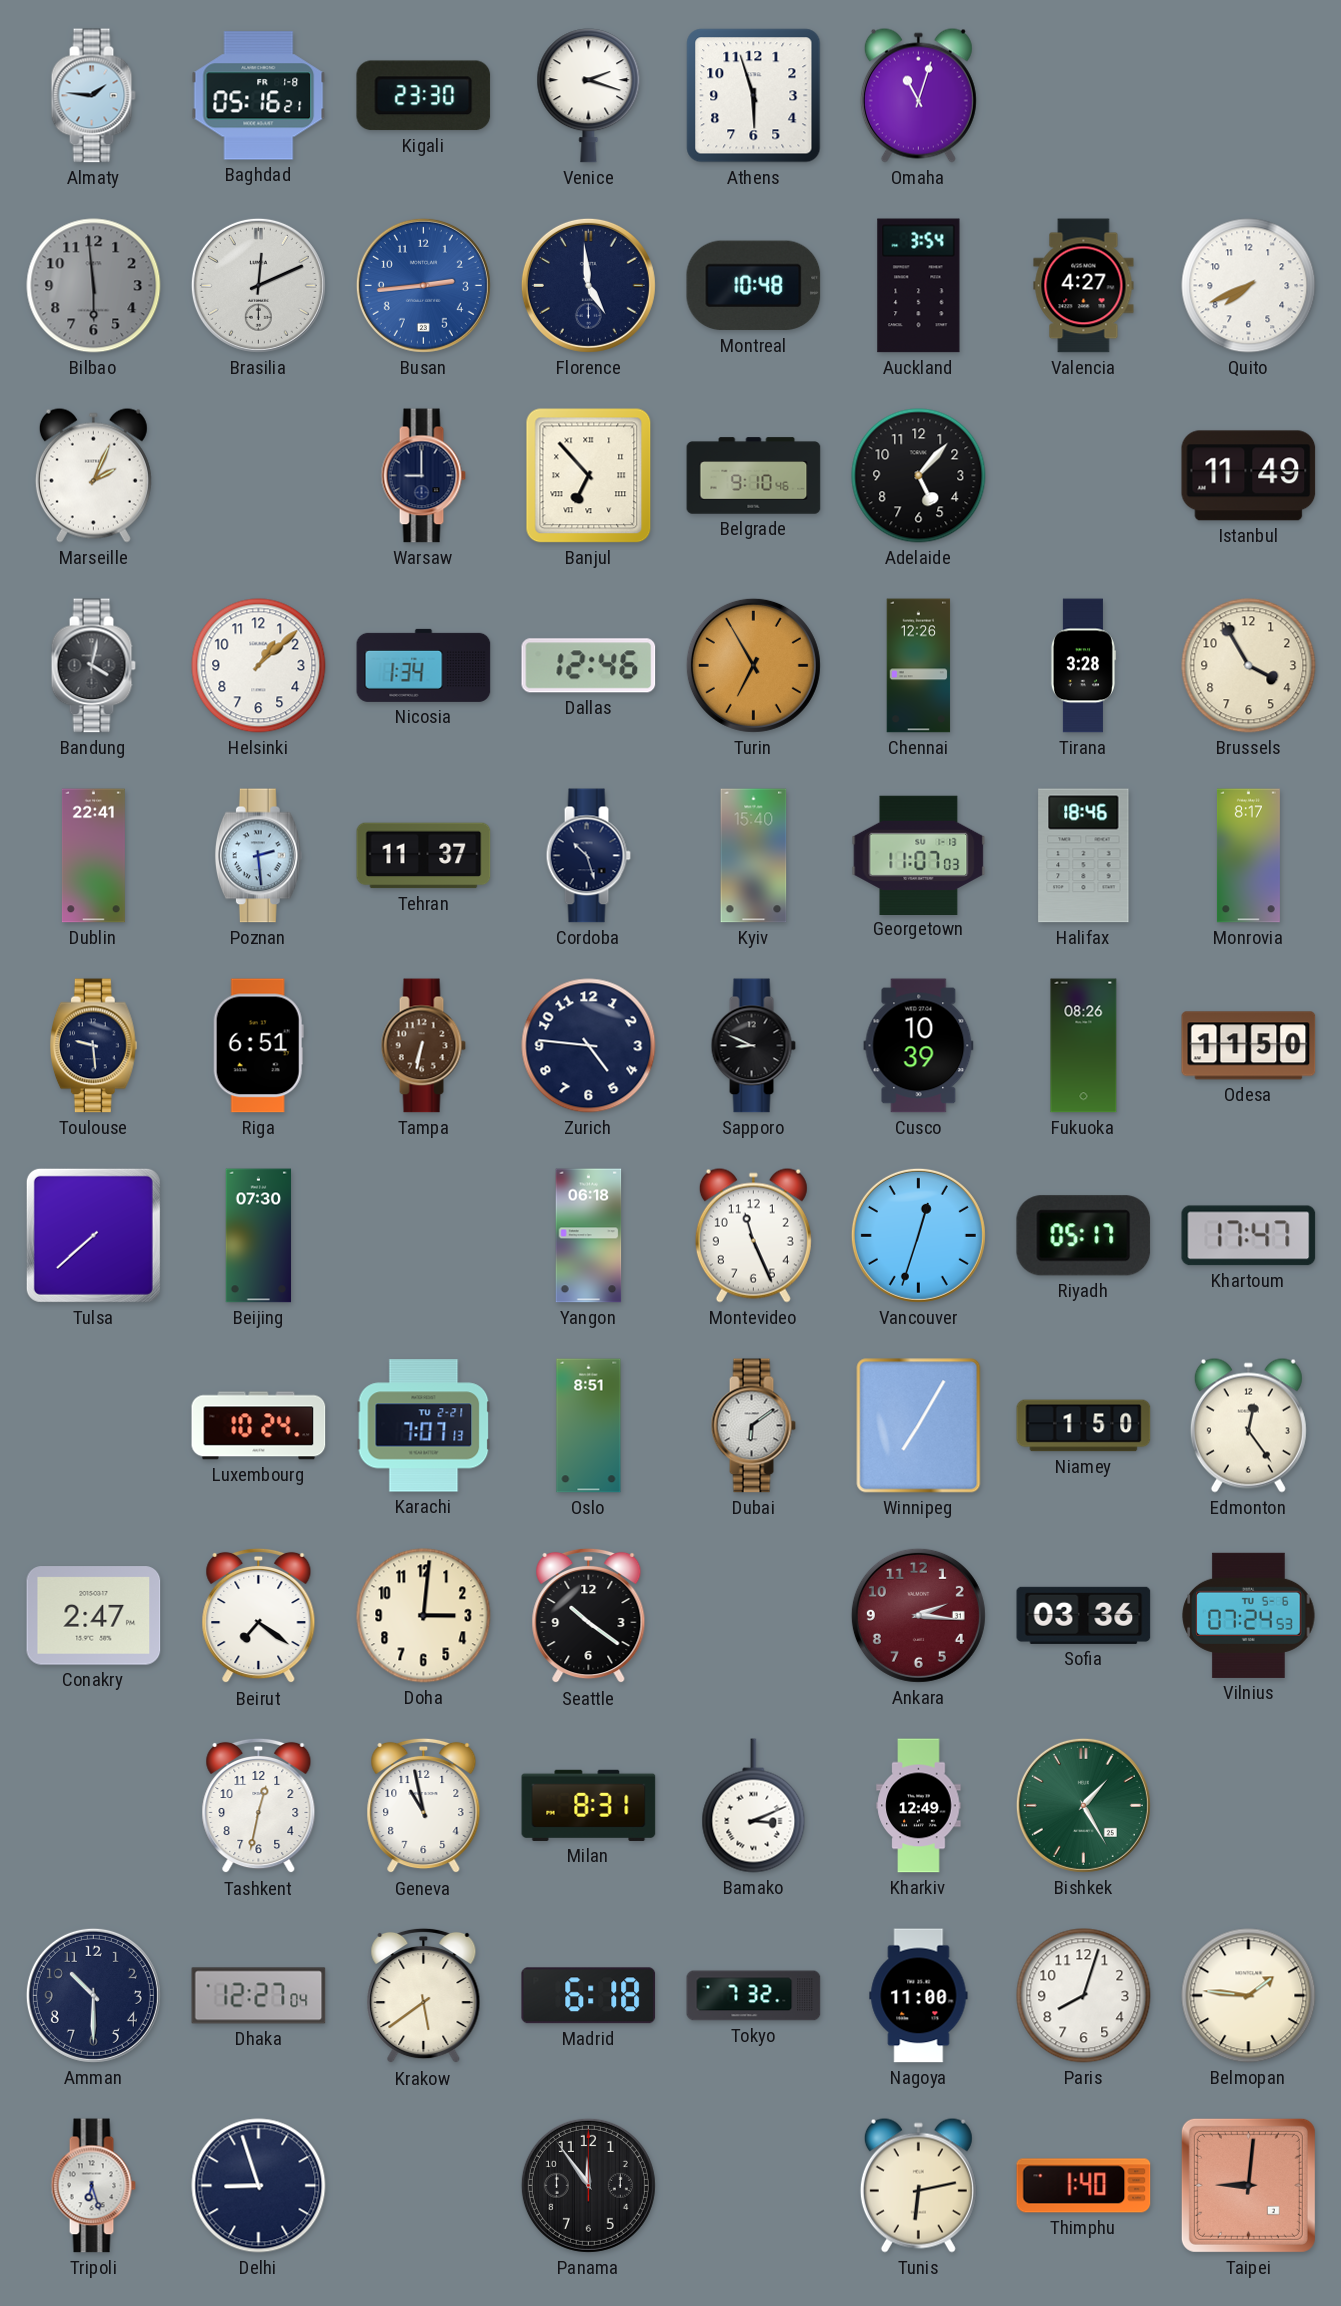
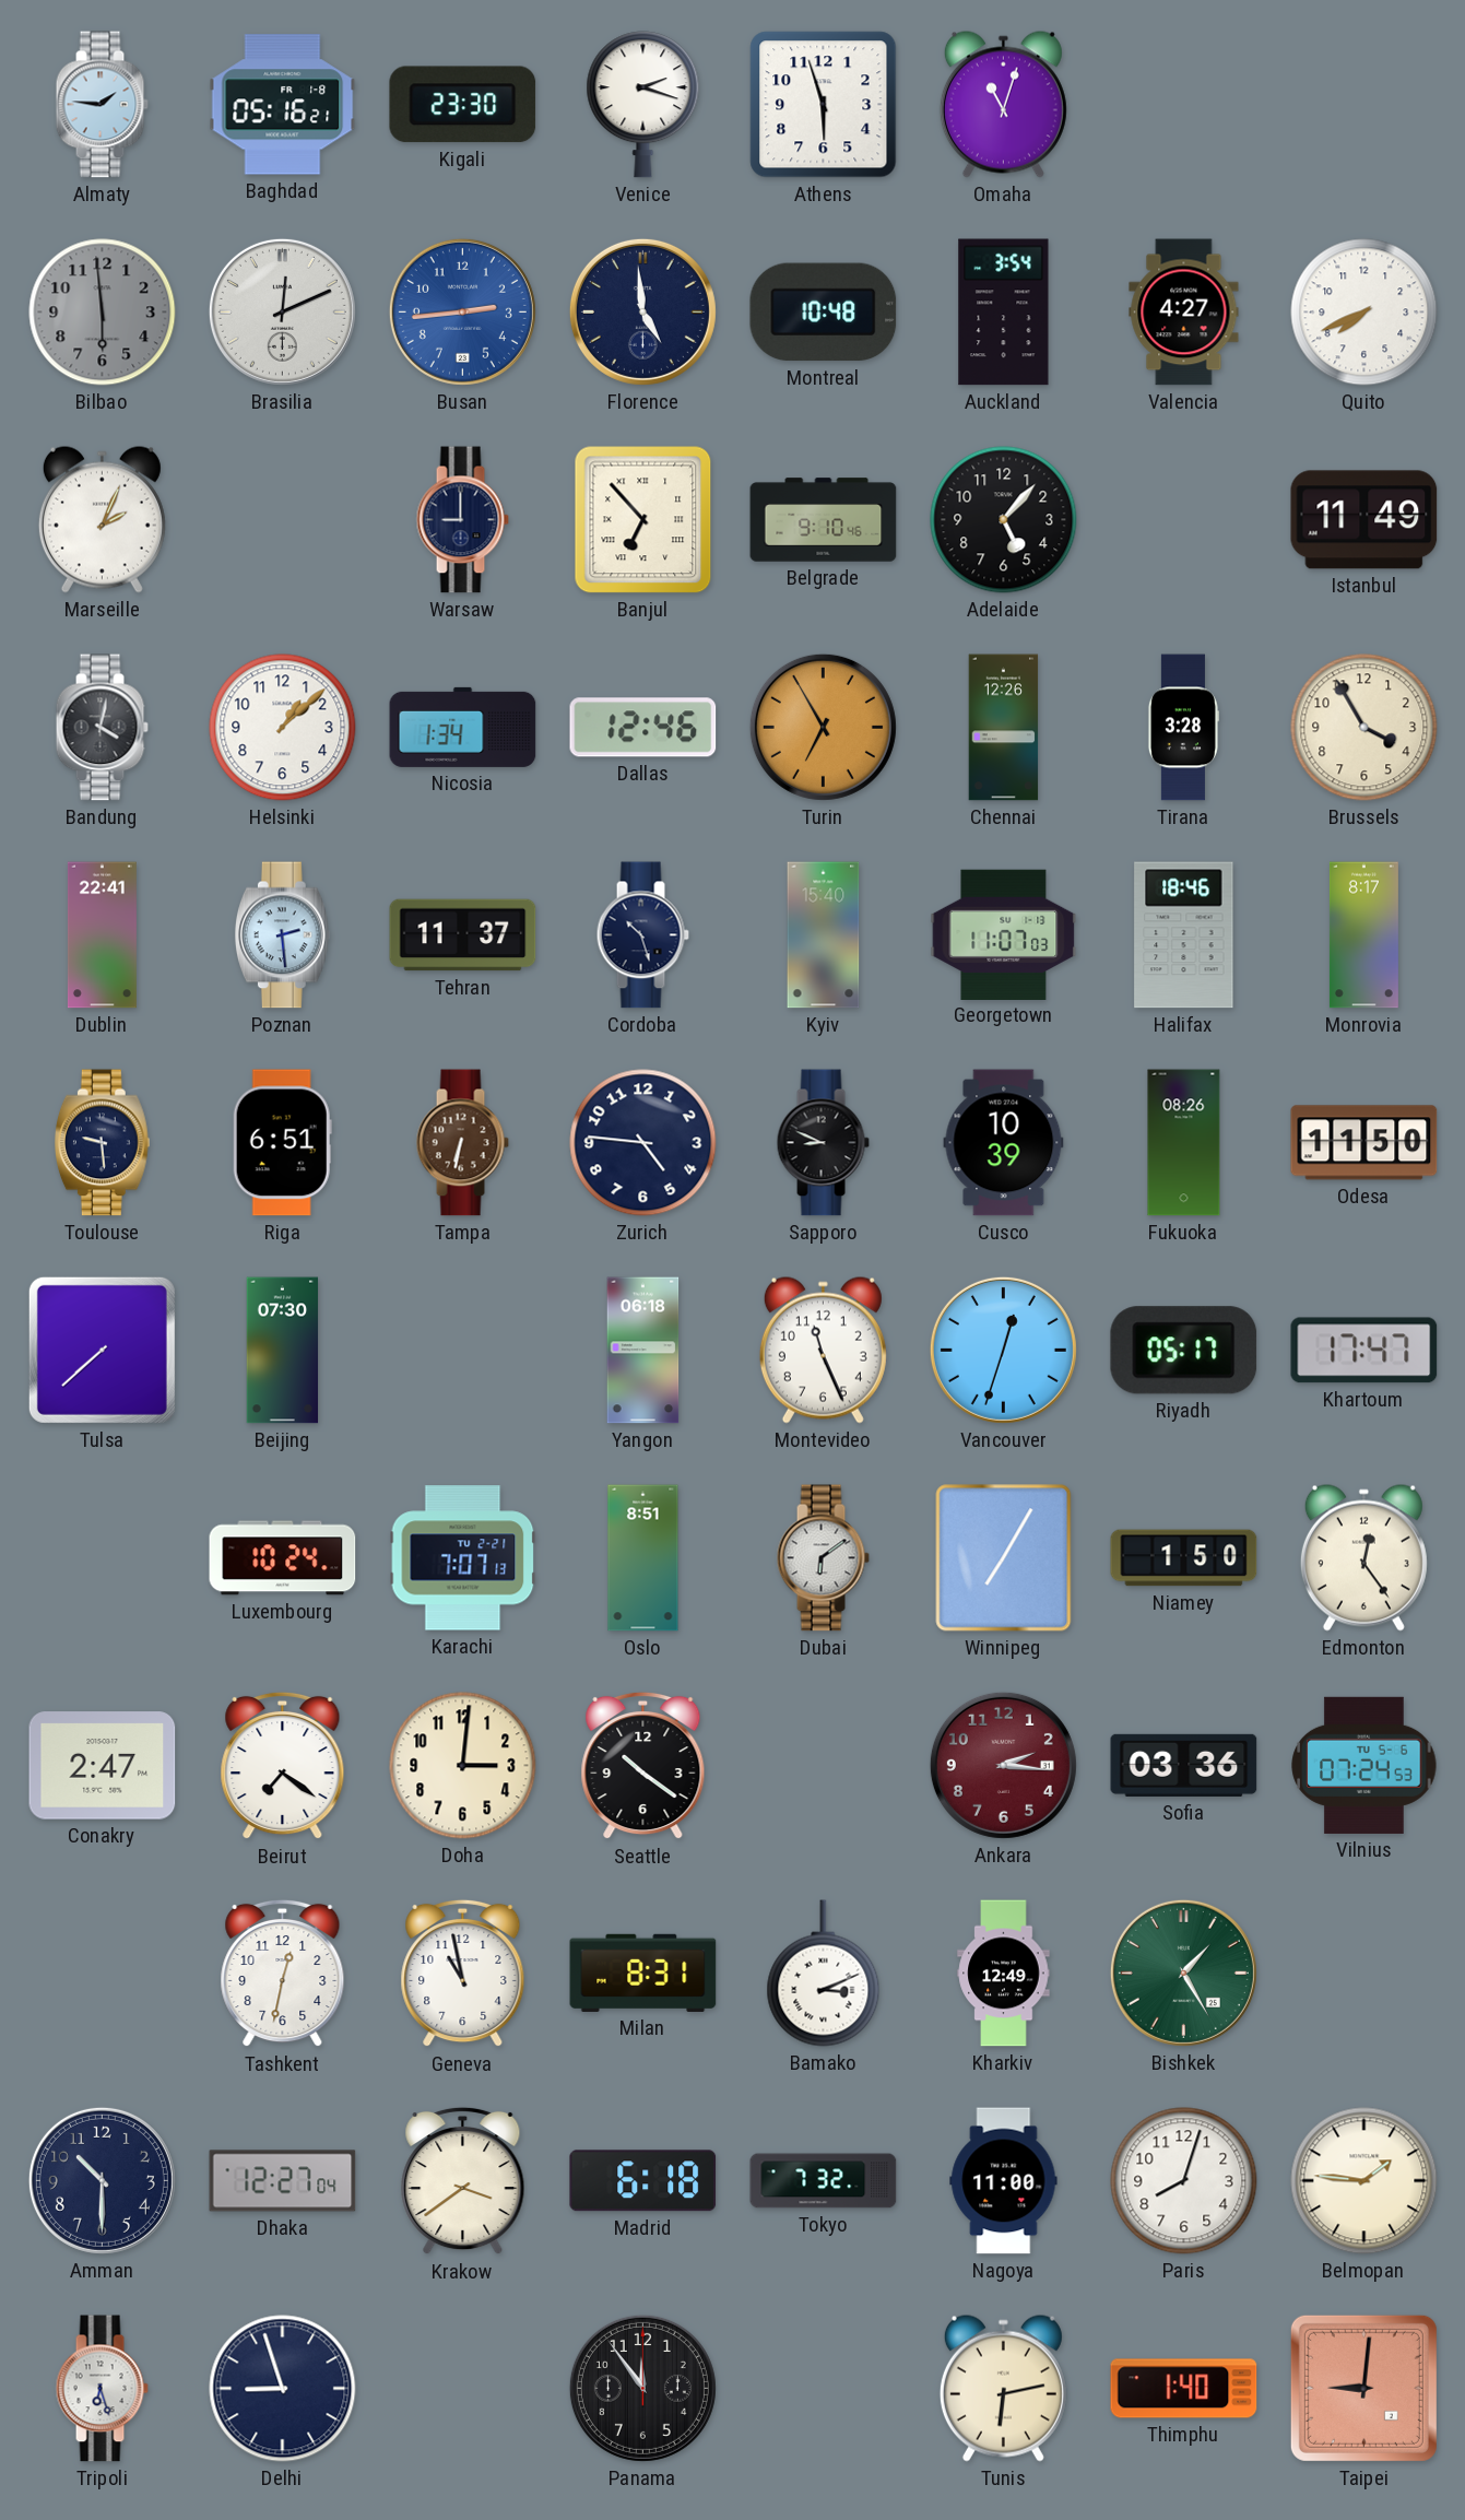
Krakow: 5:39 -> 3:39 (463, 2181)
